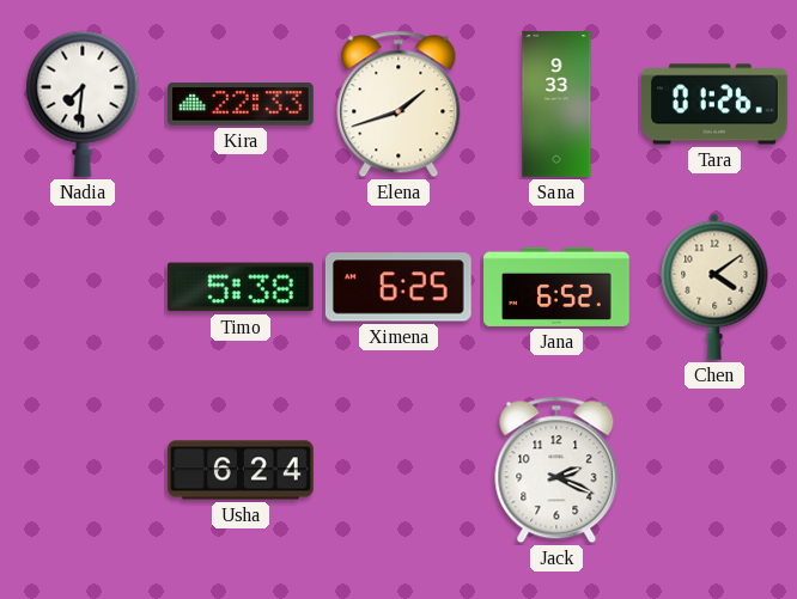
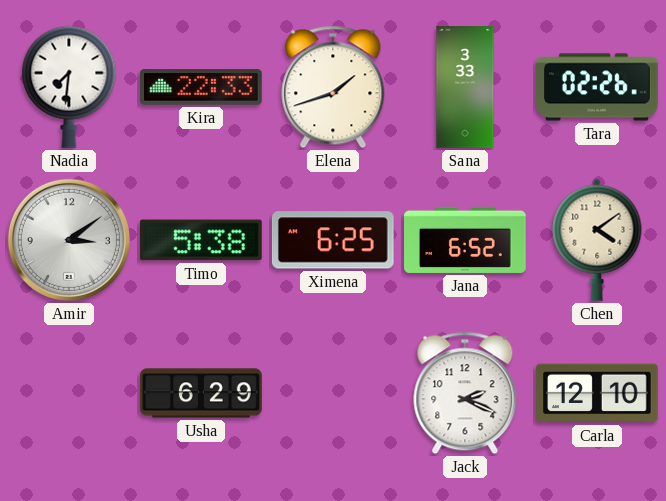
Sana: 9:33 -> 3:33 (465, 87)
Tara: 01:26 -> 02:26 (598, 87)
Amir: none -> 3:09 (69, 240)
Usha: 6:24 -> 6:29 (201, 393)
Carla: none -> 12:10 (598, 393)
